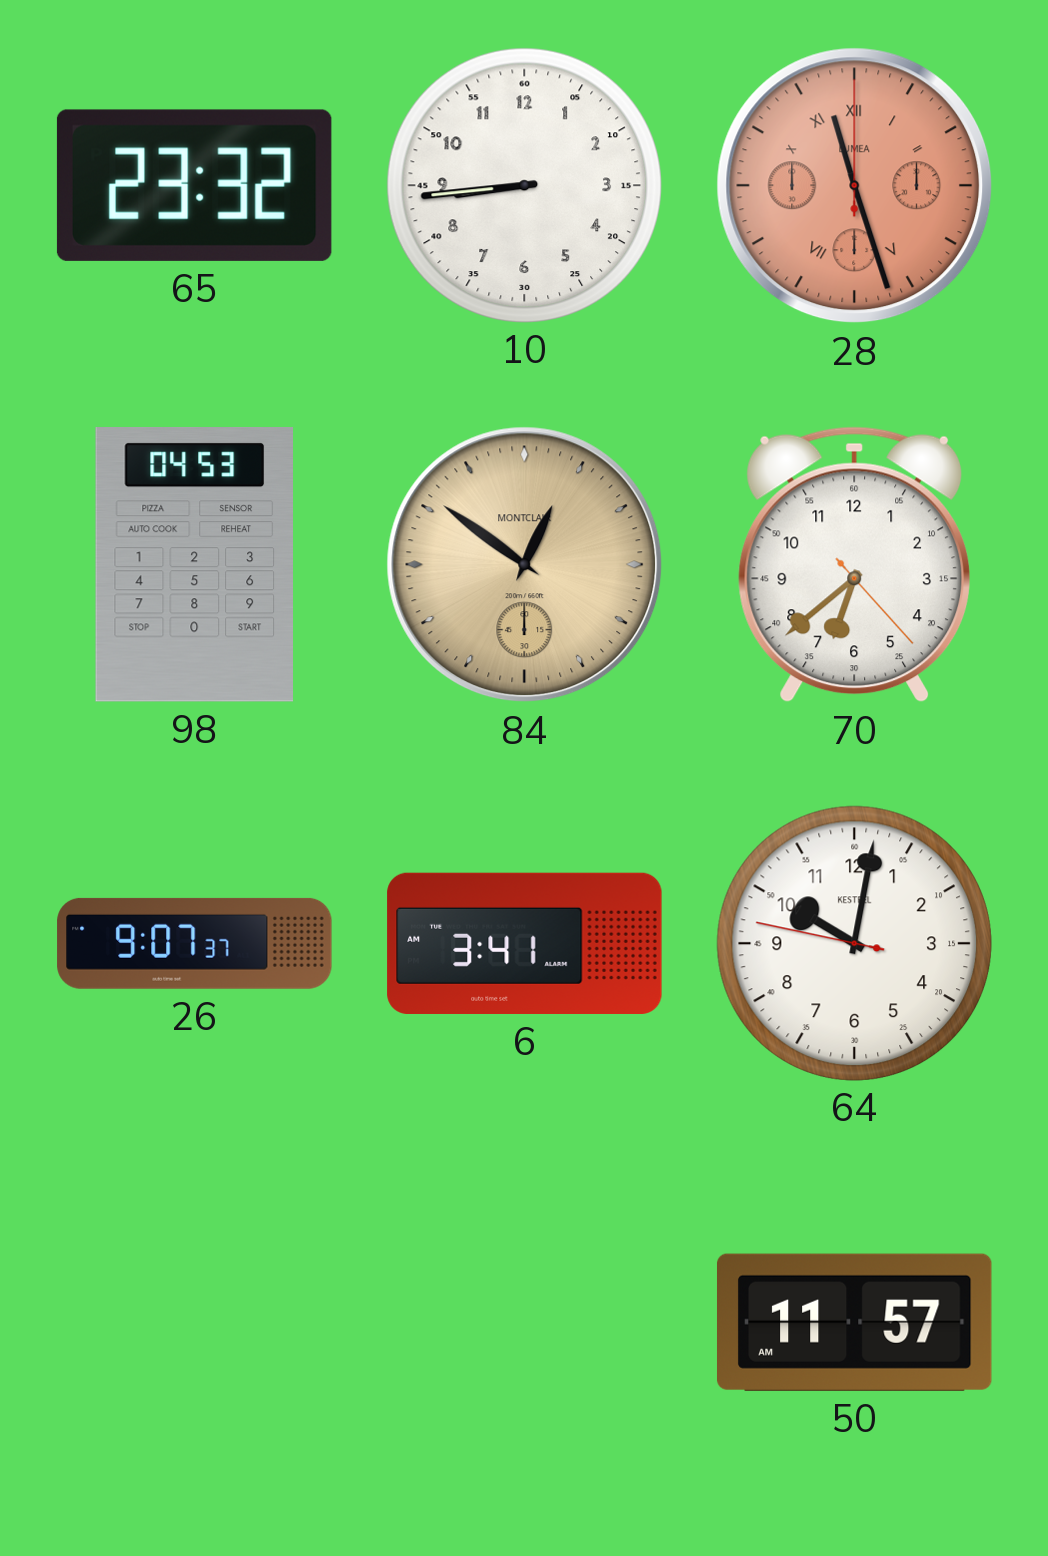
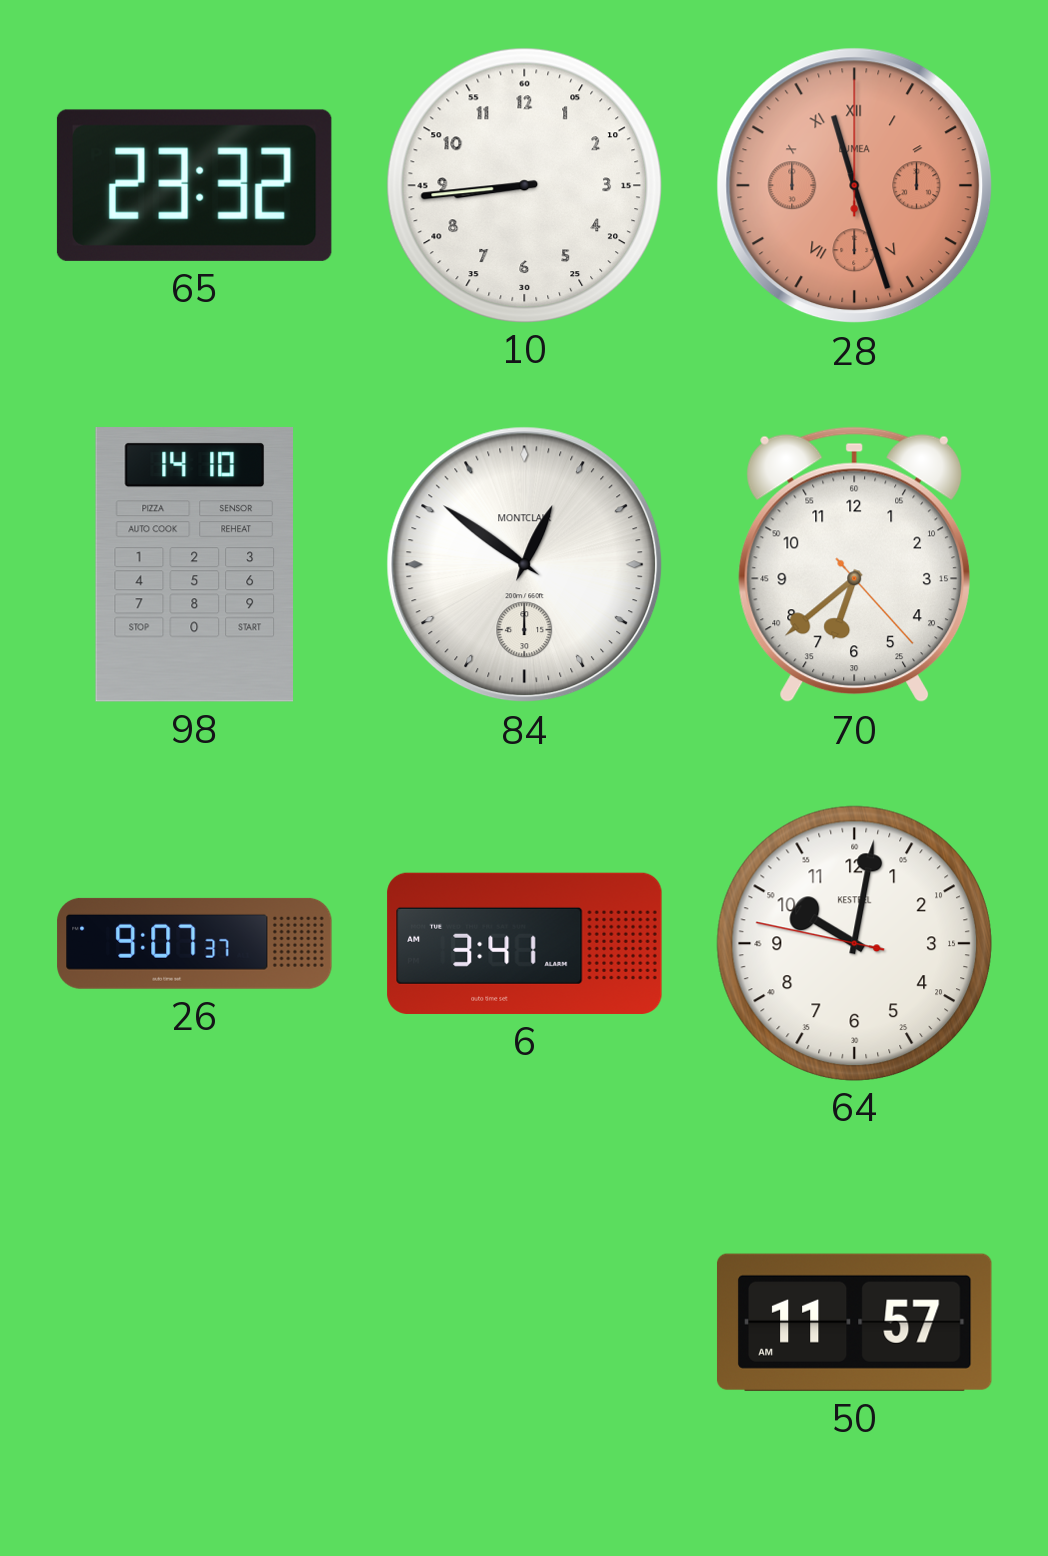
98: 04:53 -> 14:10 (194, 565)
84 dial: champagne -> white (525, 565)
